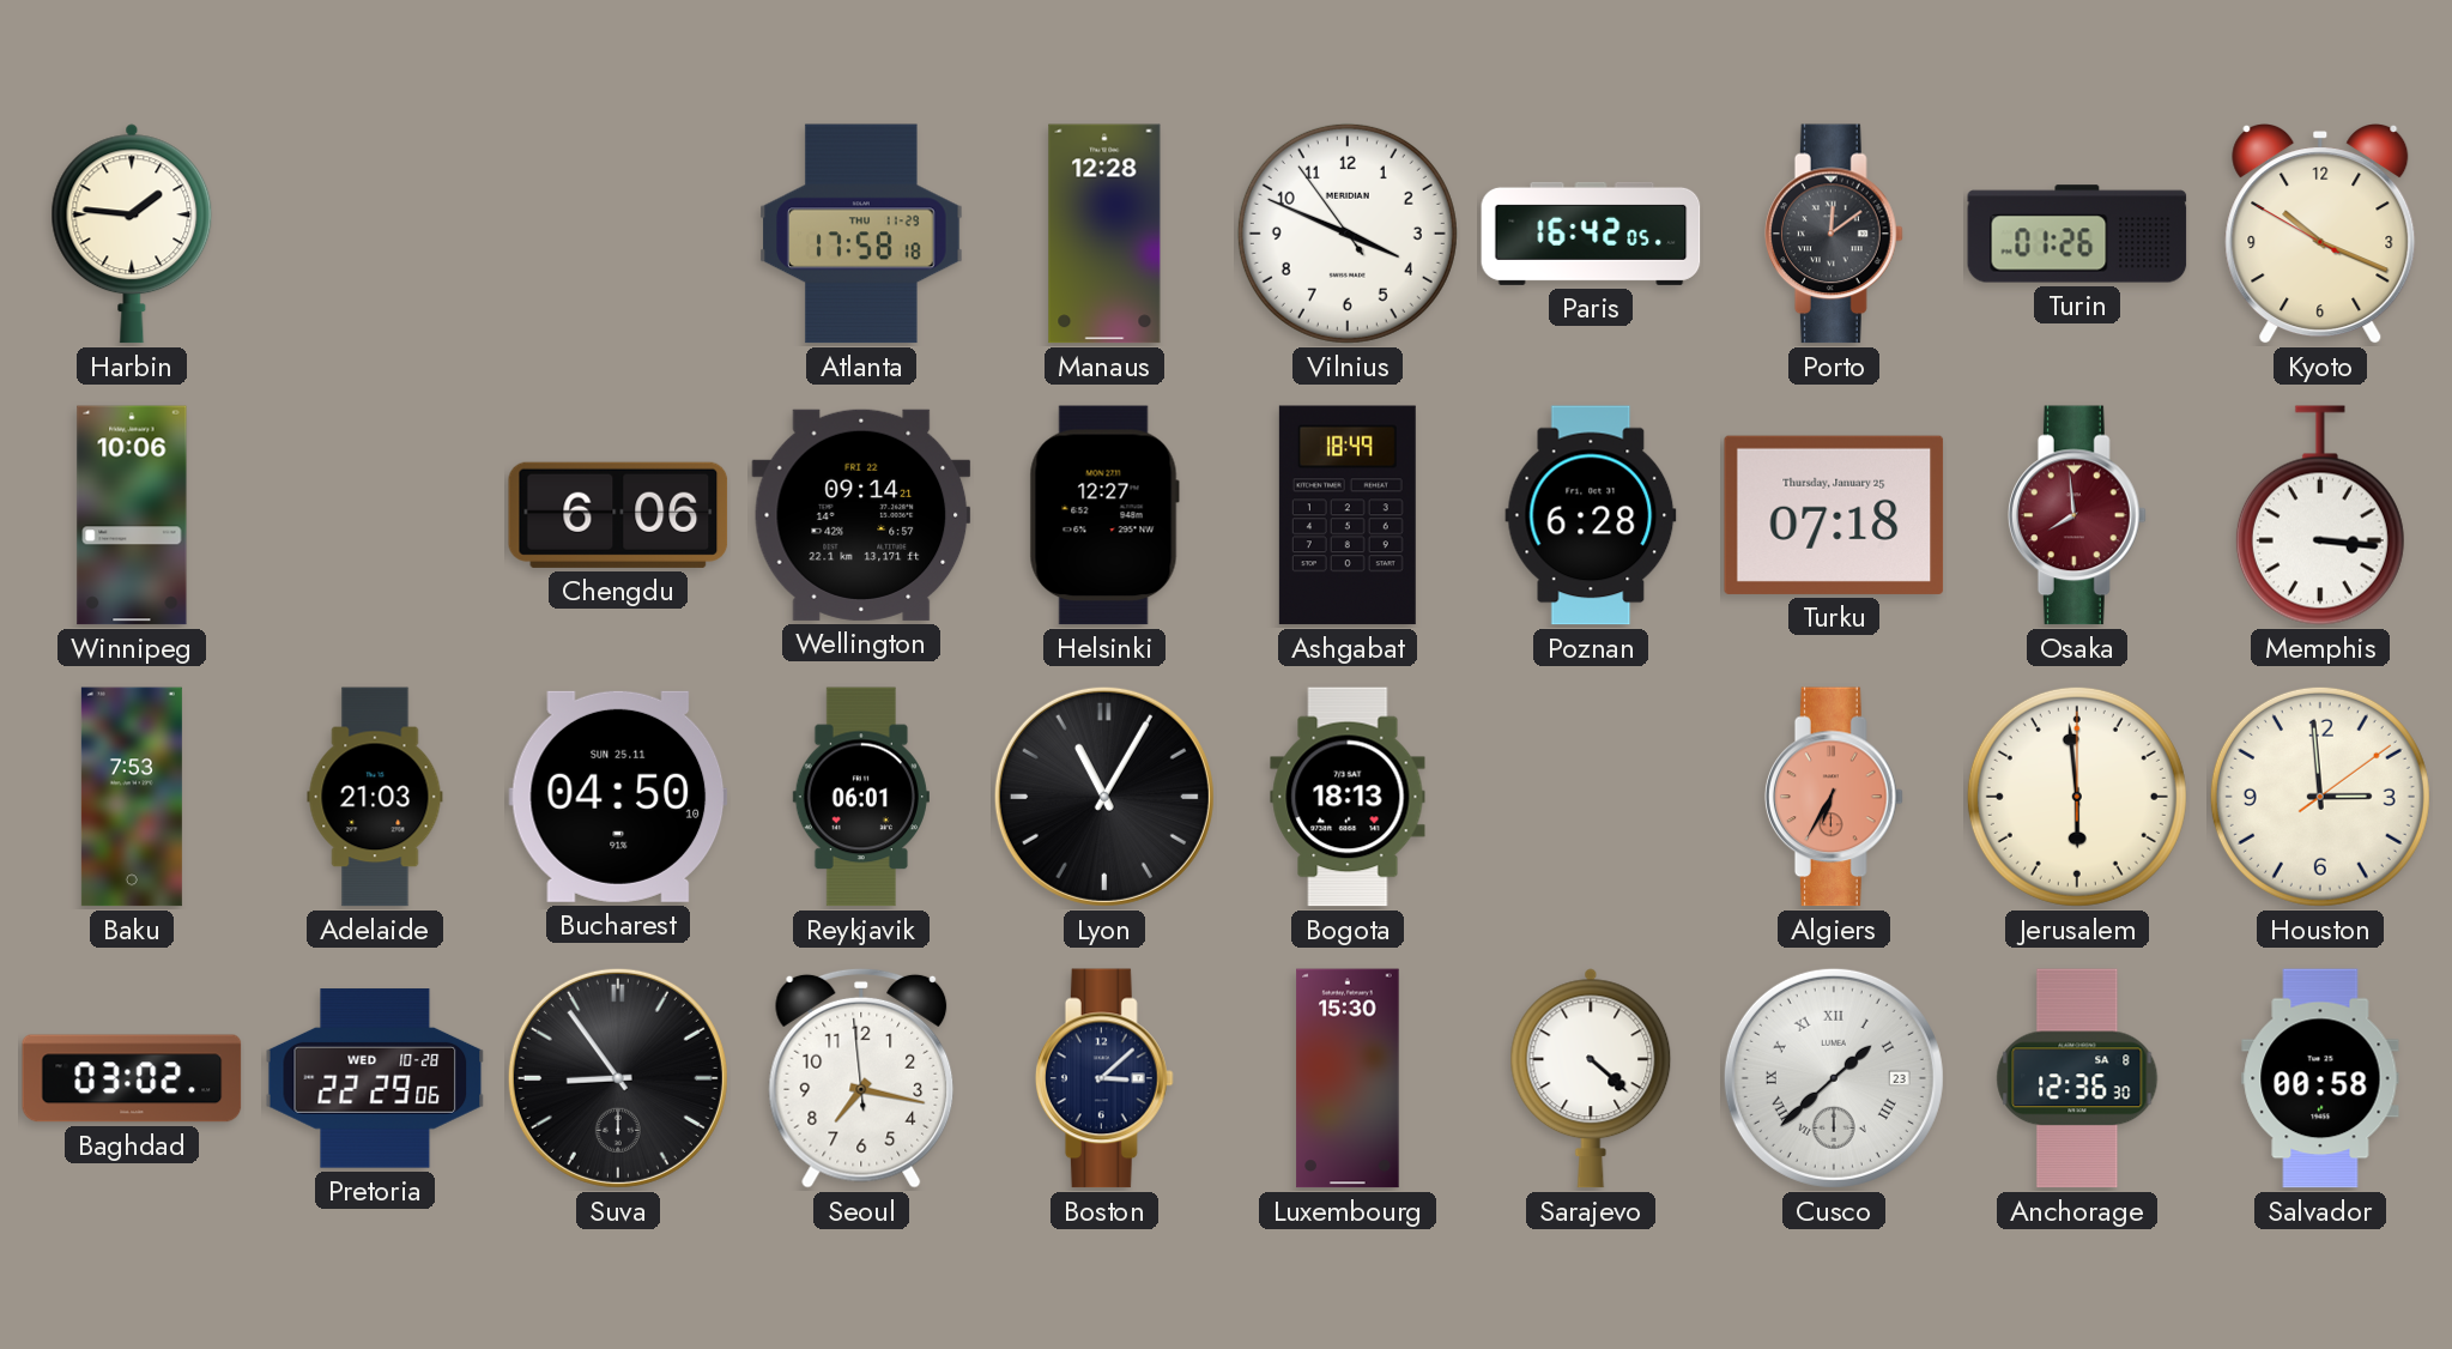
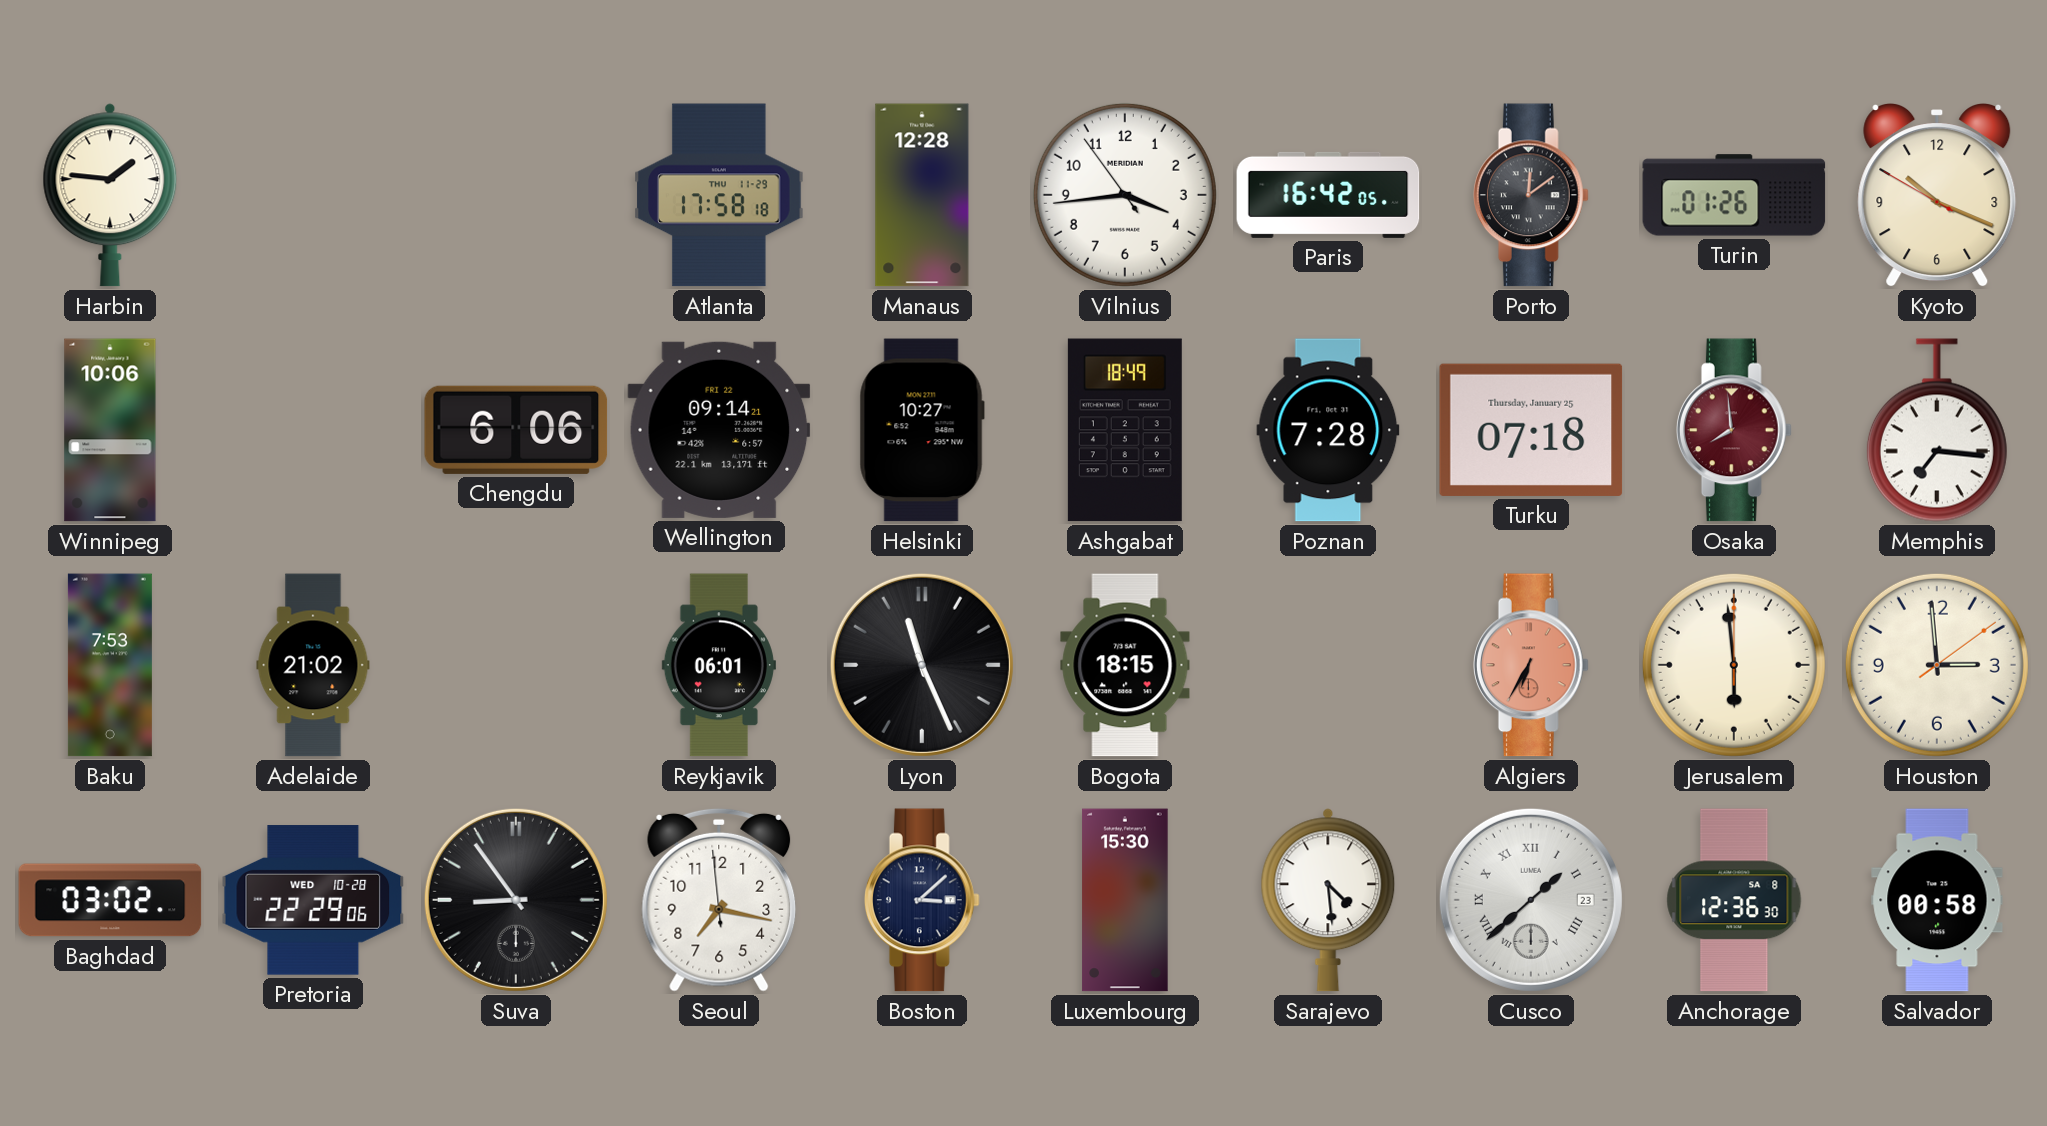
Vilnius: 3:48 -> 3:43 (1125, 195)
Helsinki: 12:27 -> 10:27 (922, 430)
Poznan: 6:28 -> 7:28 (1328, 430)
Memphis: 3:16 -> 7:16 (1937, 430)
Adelaide: 21:03 -> 21:02 (313, 665)
Bucharest: 04:50 -> none (618, 797)
Lyon: 11:05 -> 11:26 (922, 665)
Bogota: 18:13 -> 18:15 (1125, 665)
Sarajevo: 4:22 -> 4:29 (1328, 900)
